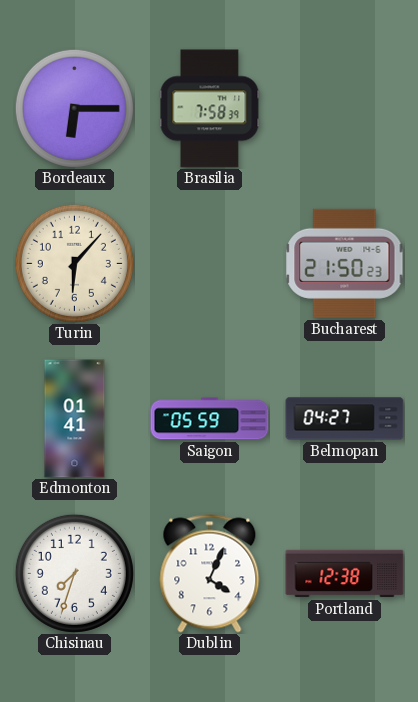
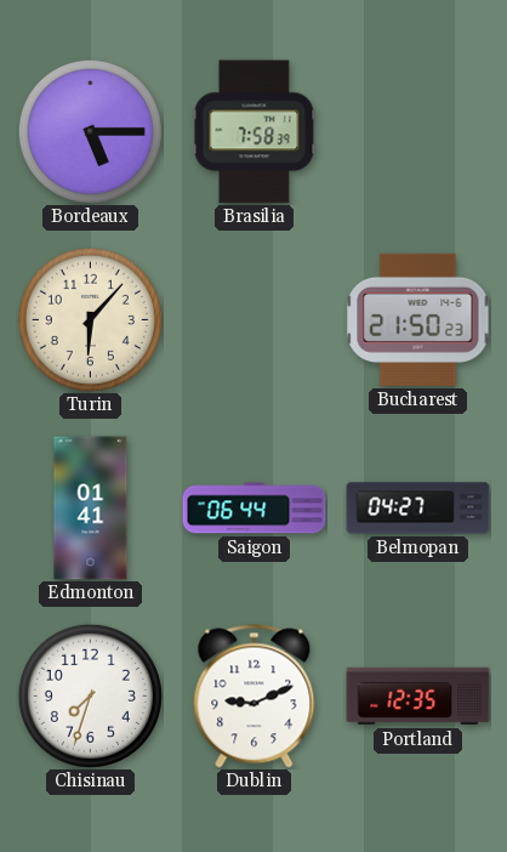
Bordeaux: 6:15 -> 5:15 (90, 131)
Saigon: 05:59 -> 06:44 (255, 509)
Dublin: 4:04 -> 9:11 (255, 697)
Portland: 12:38 -> 12:35 (418, 697)
